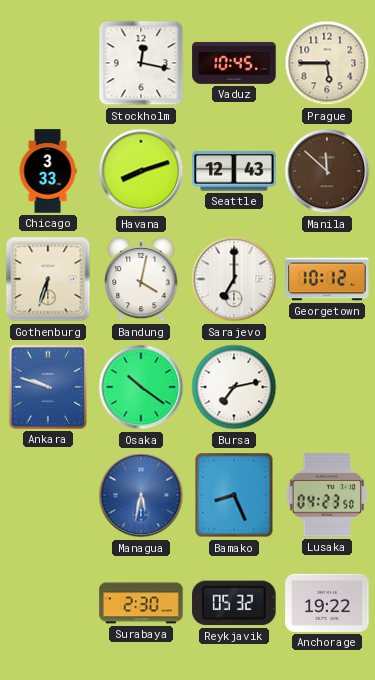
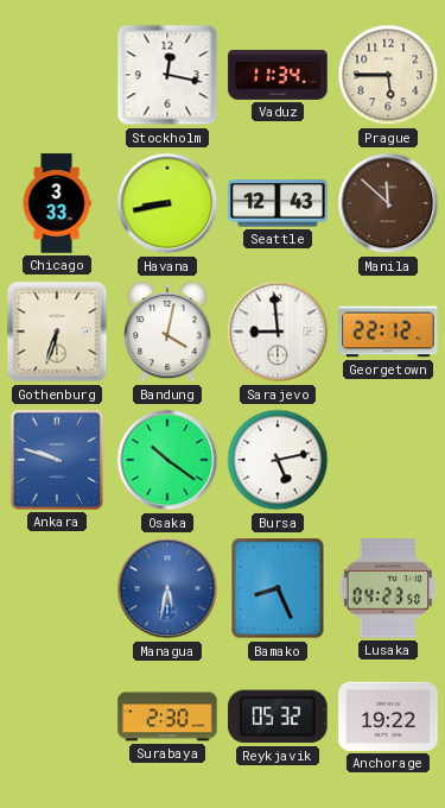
Vaduz: 10:45 -> 11:34 (278, 75)
Havana: 8:12 -> 8:43 (167, 203)
Sarajevo: 7:00 -> 8:59 (278, 332)
Georgetown: 10:12 -> 22:12 (388, 332)
Bursa: 7:13 -> 5:13 (278, 460)
